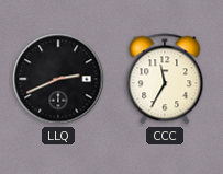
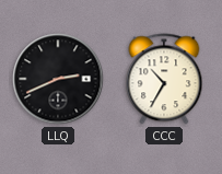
CCC: 11:35 -> 10:35 (164, 79)
